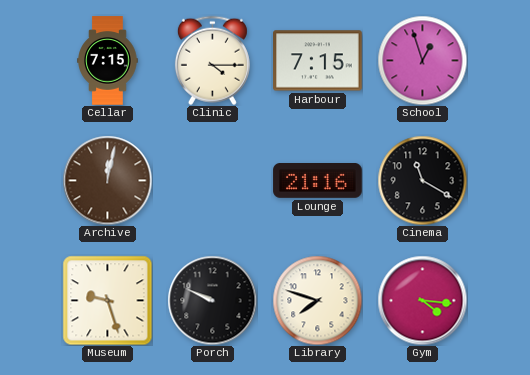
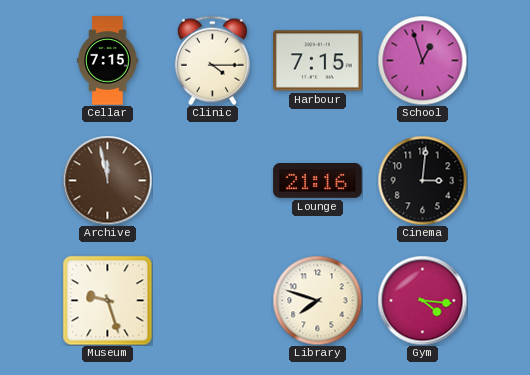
Archive: 12:02 -> 11:58 (107, 180)
Cinema: 11:20 -> 3:01 (422, 180)
Porch: 9:49 -> none (212, 300)
